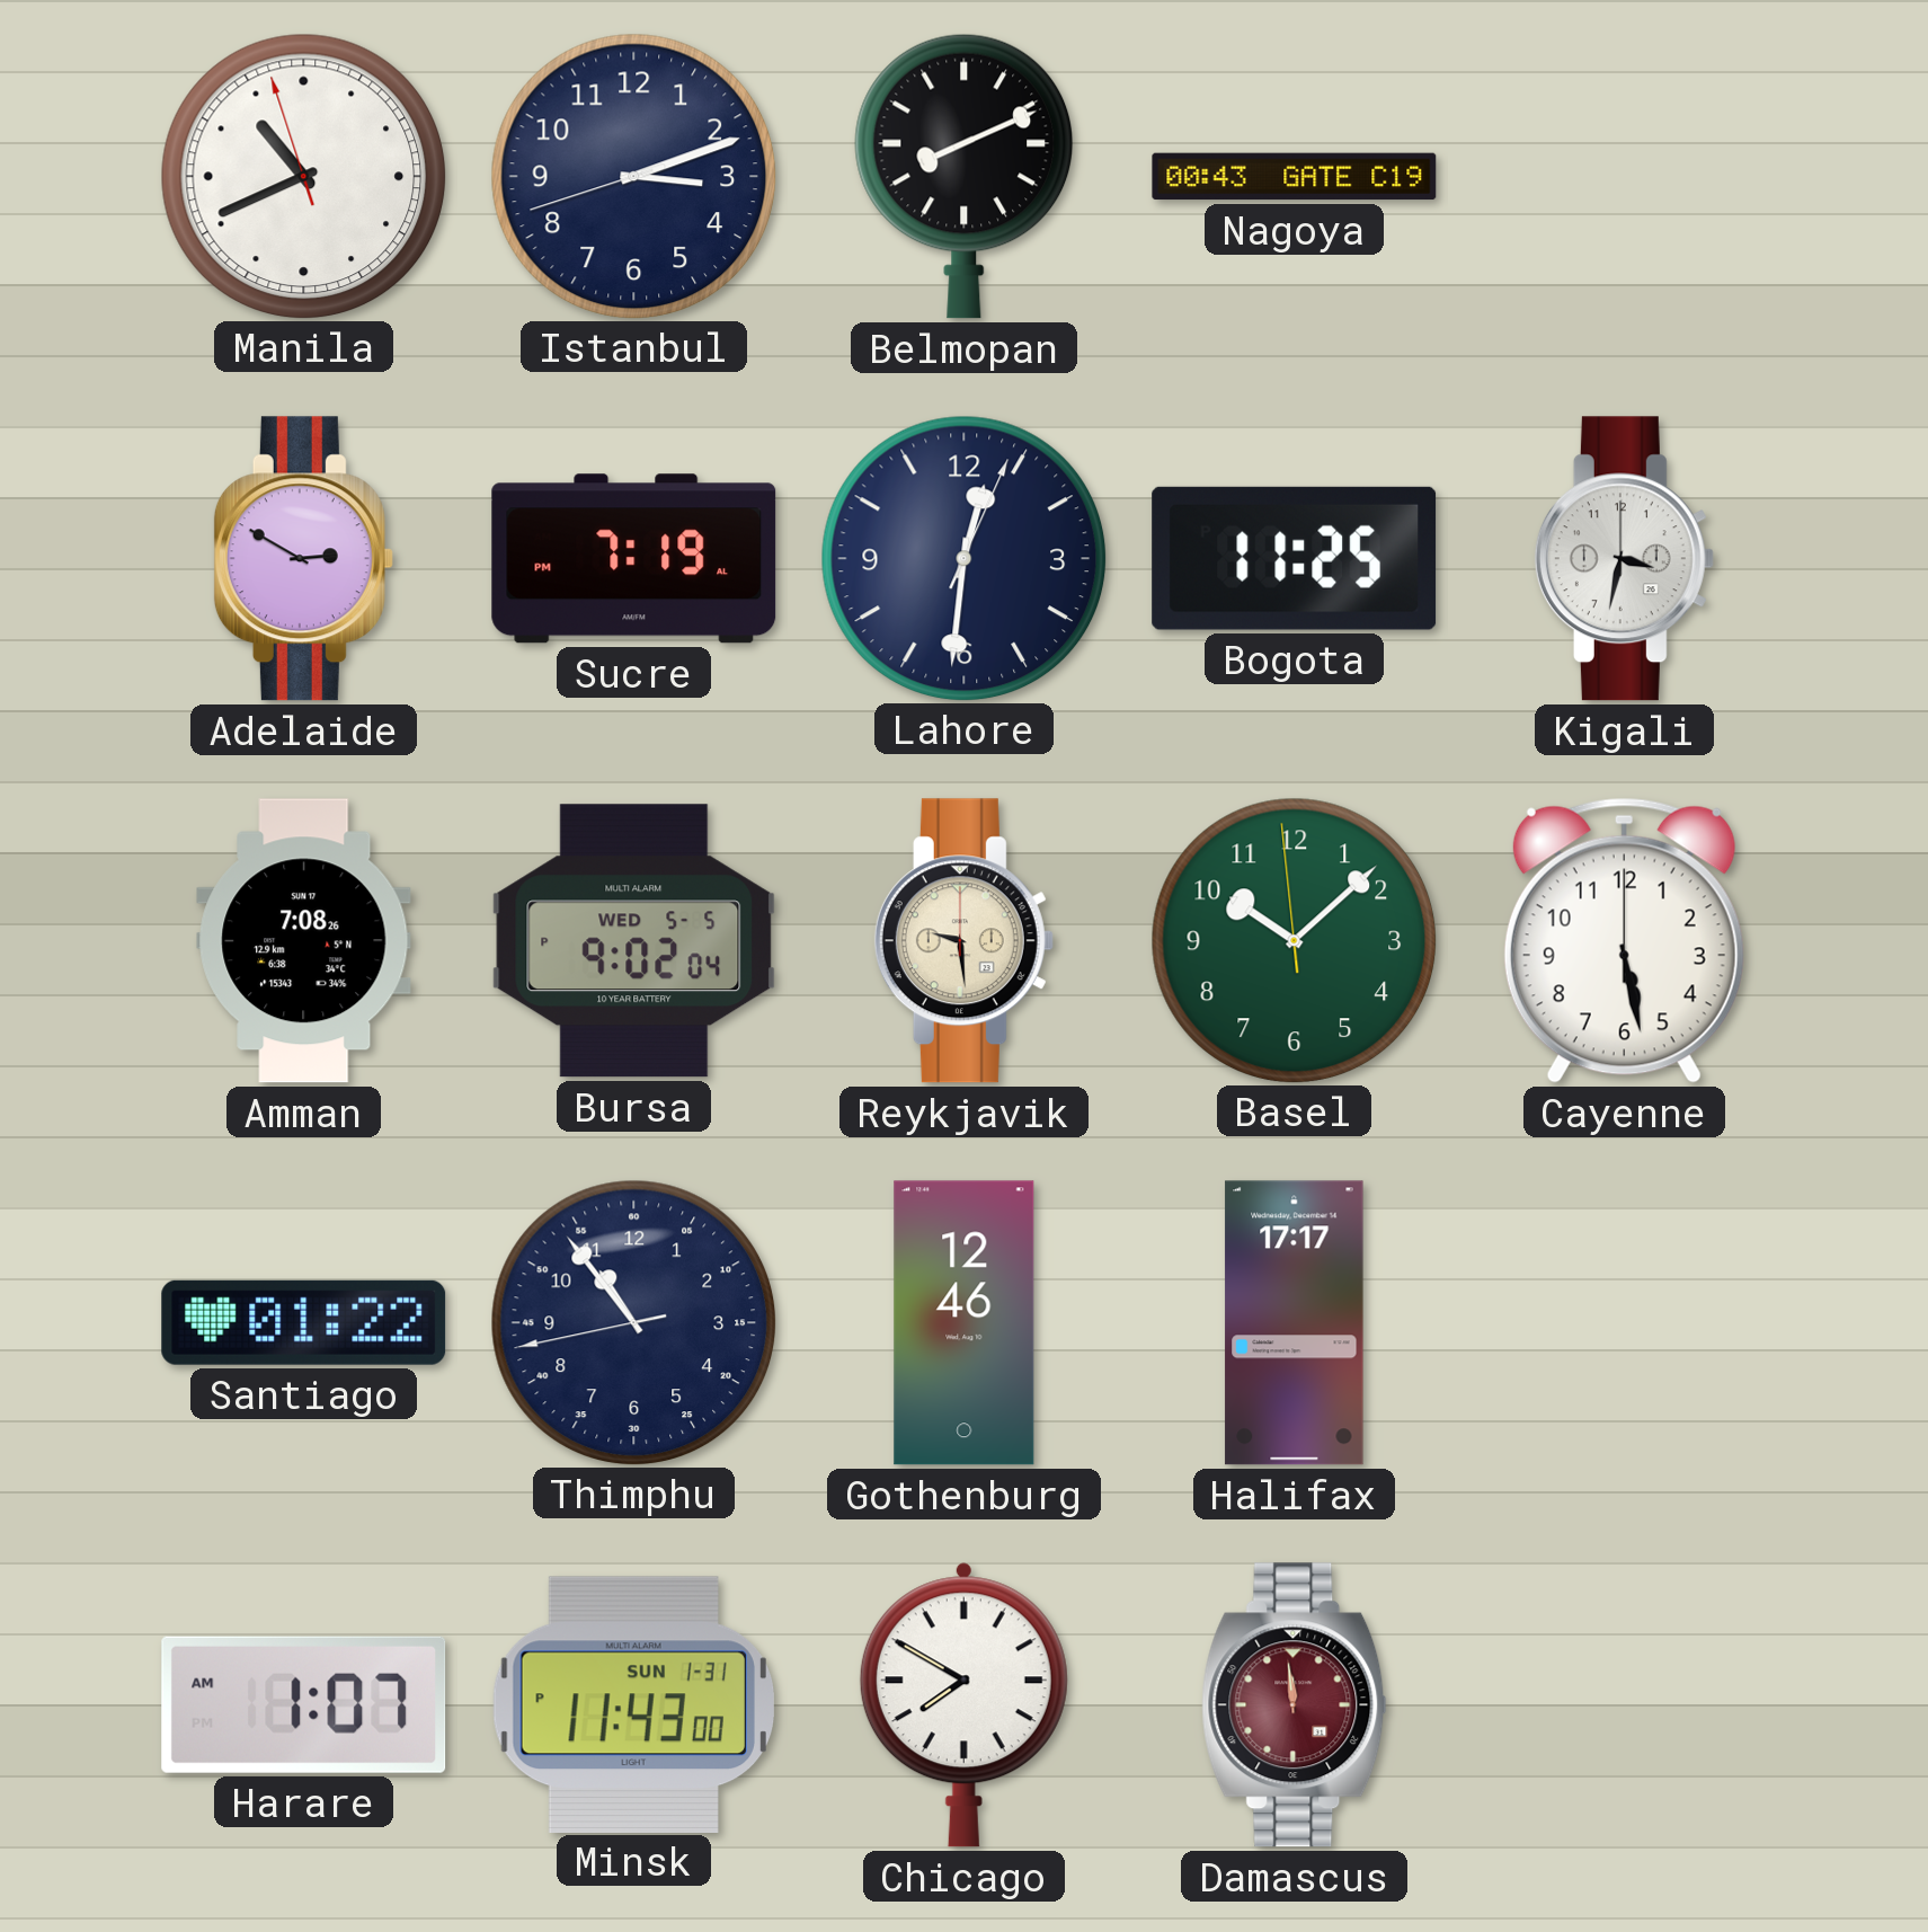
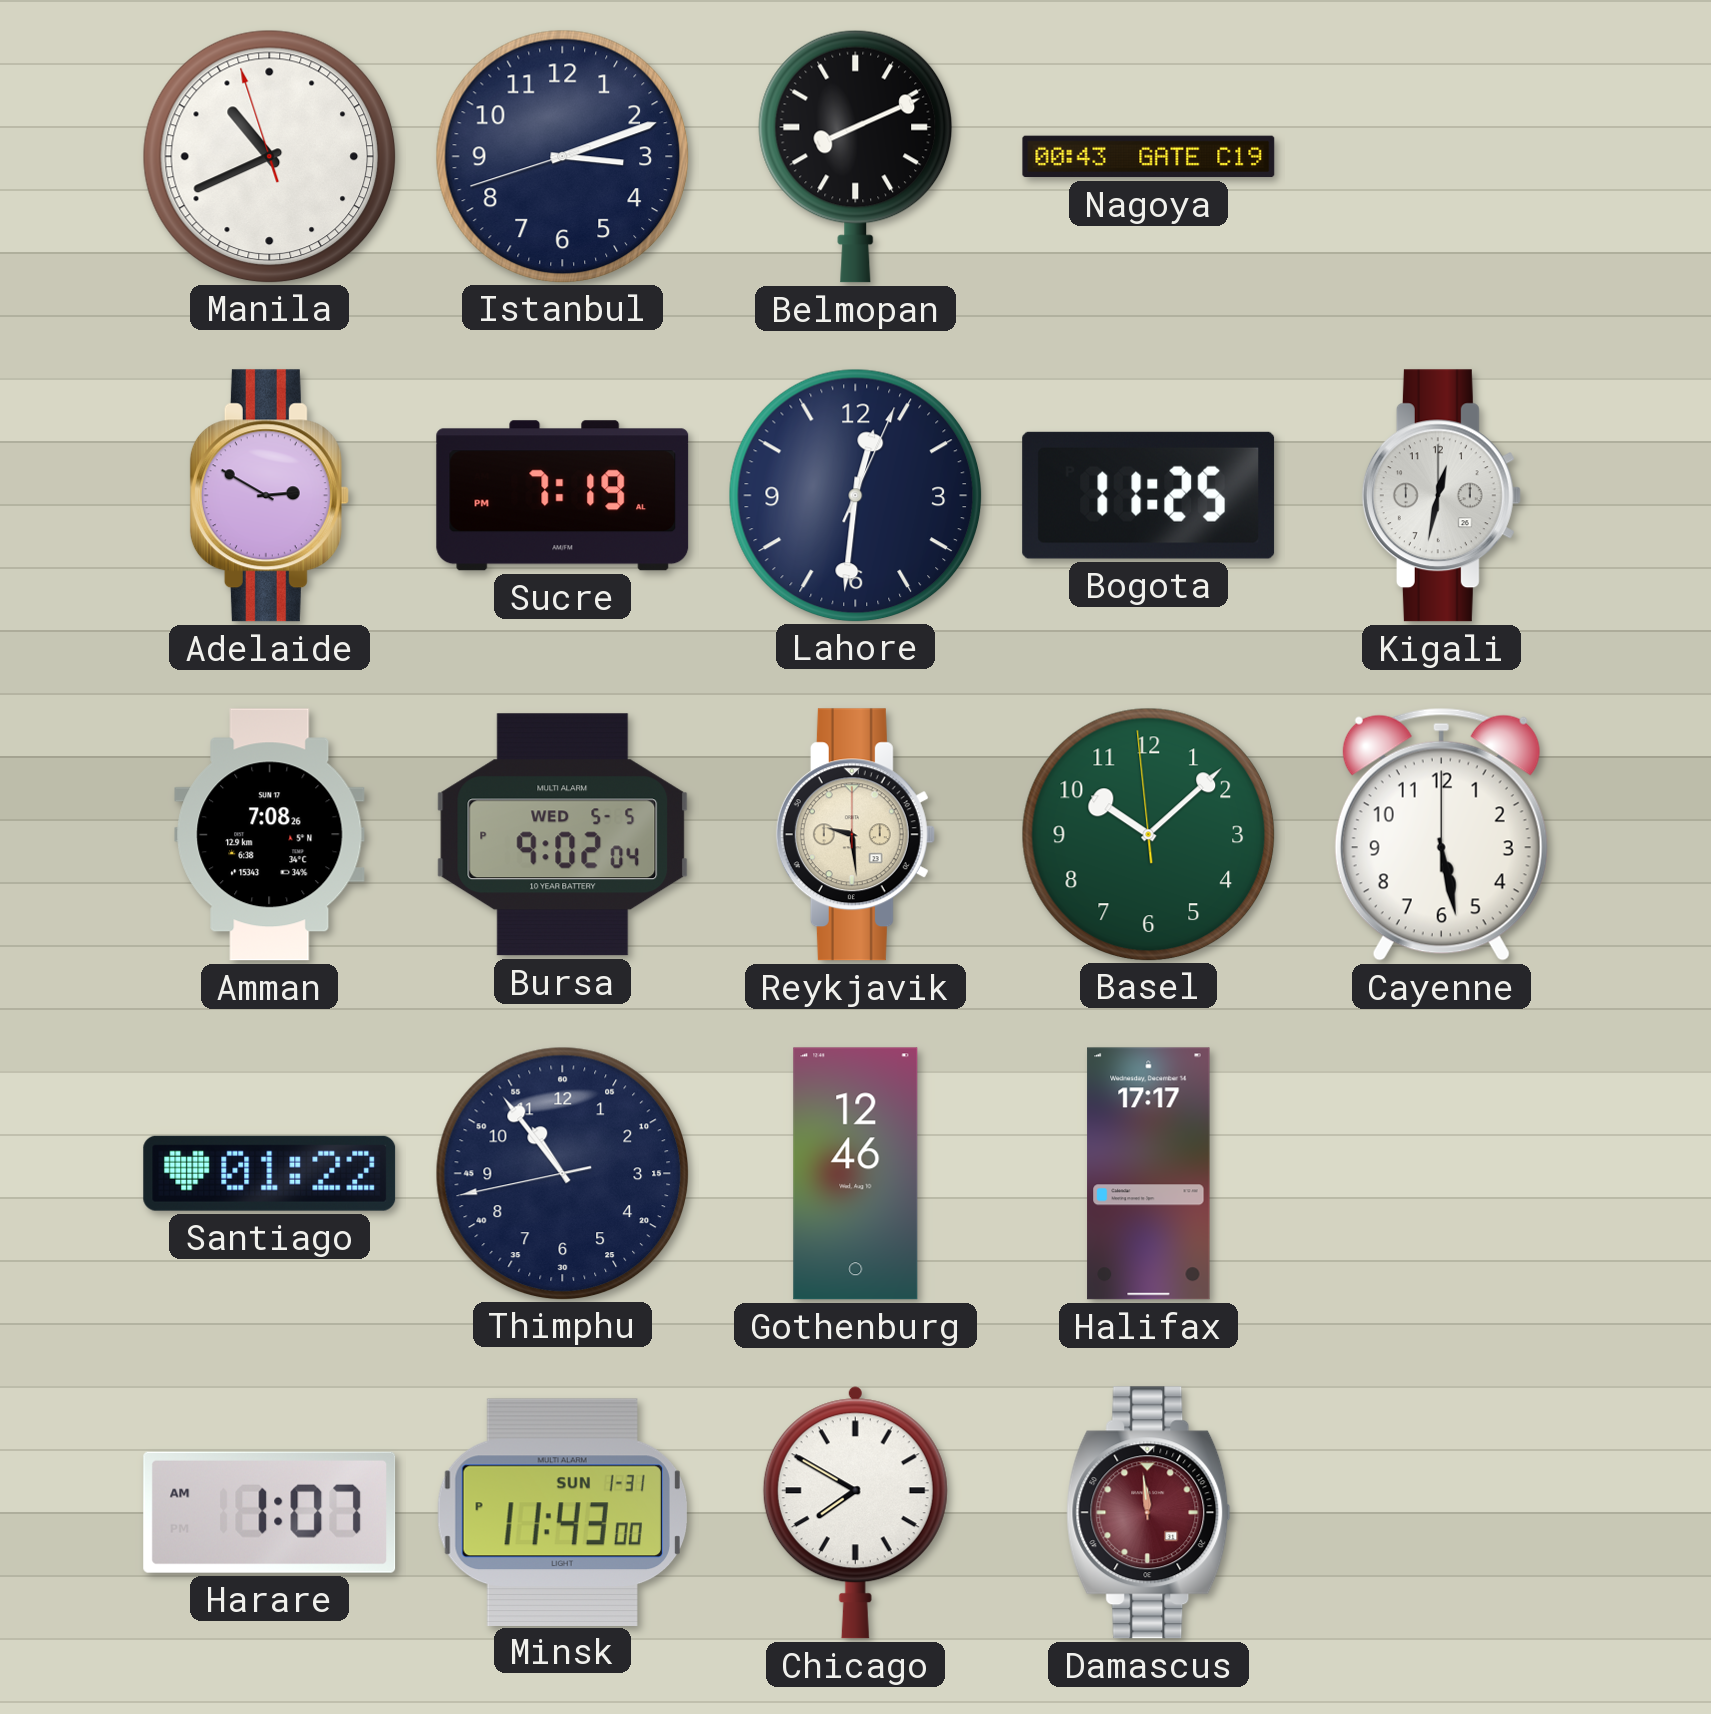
Kigali: 3:32 -> 12:32 (1441, 496)
